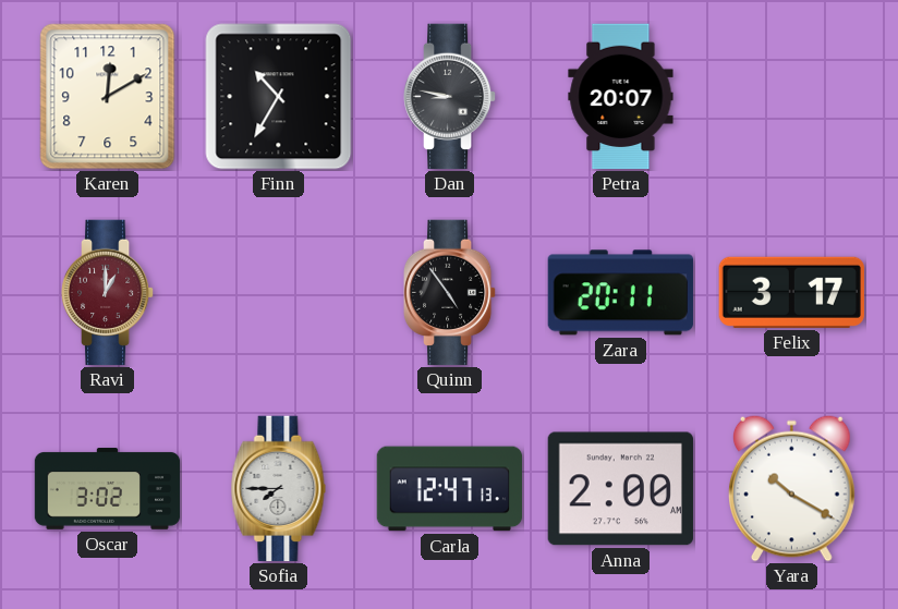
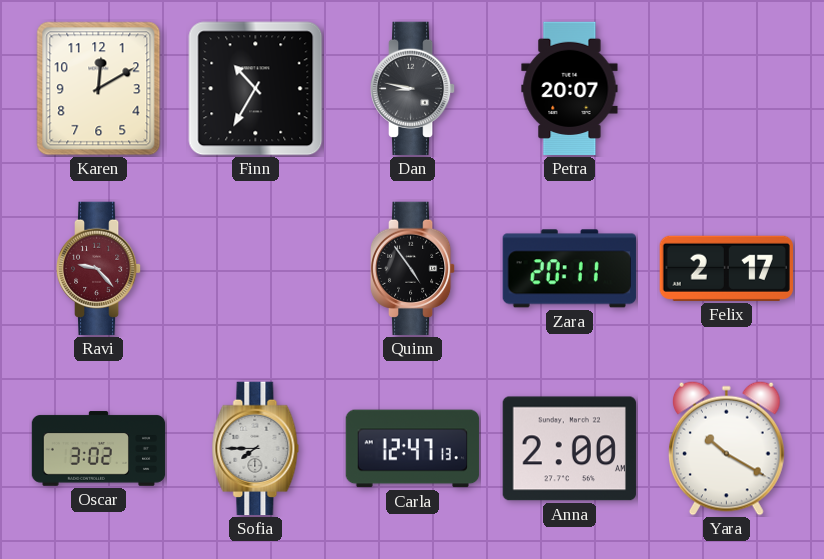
Ravi: 1:00 -> 9:23 (99, 269)
Felix: 3:17 -> 2:17 (726, 268)
